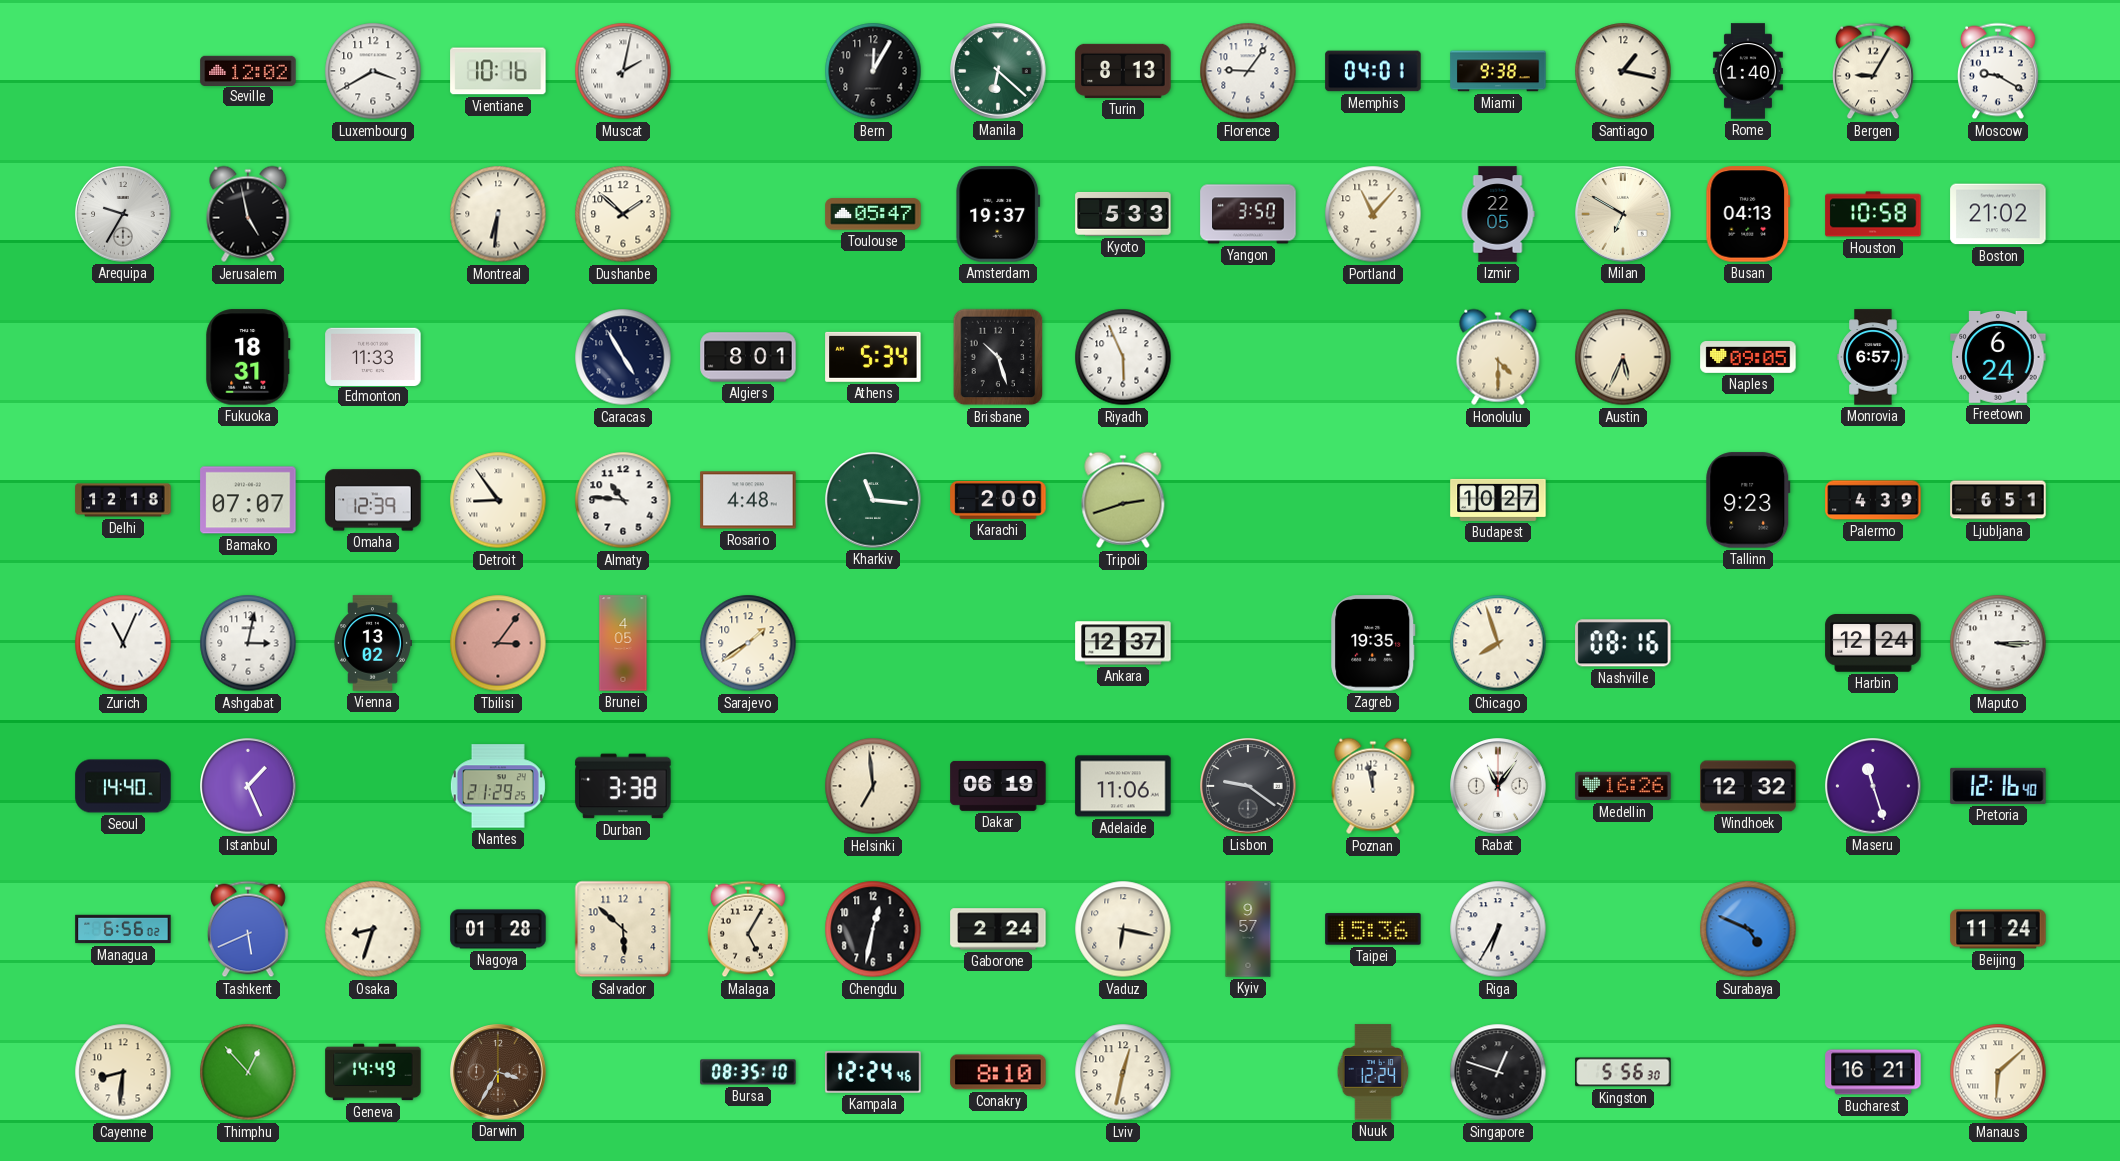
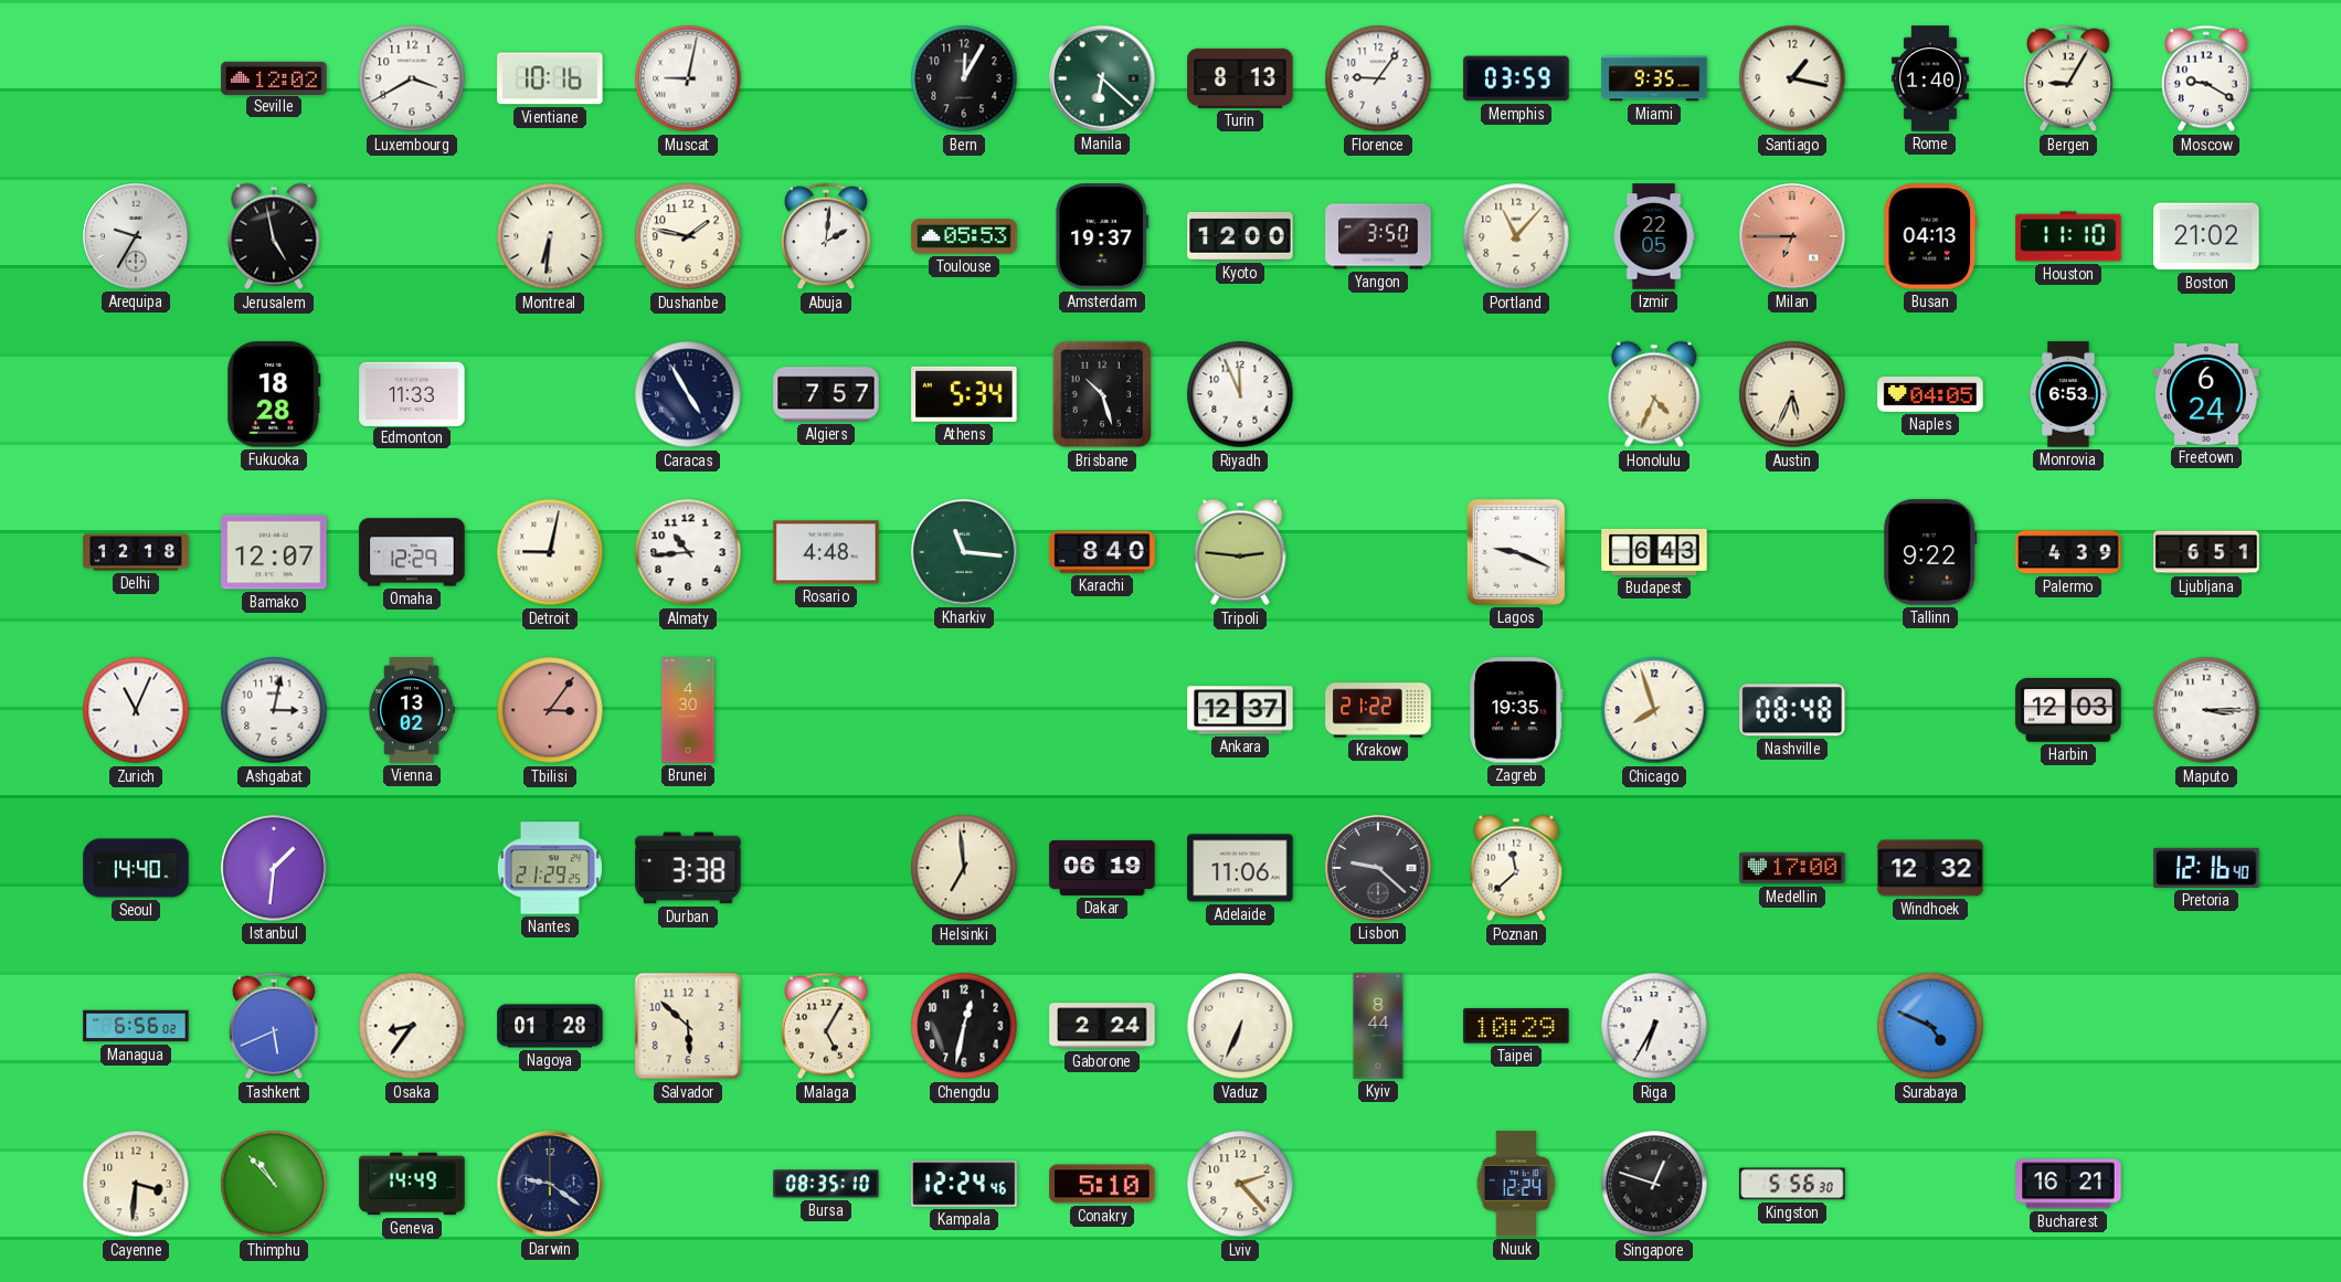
Muscat: 2:02 -> 9:02 (688, 78)
Memphis: 04:01 -> 03:59 (1516, 78)
Miami: 9:38 -> 9:35 (1654, 78)
Dushanbe: 1:52 -> 1:47 (688, 236)
Abuja: none -> 2:01 (827, 236)
Toulouse: 05:47 -> 05:53 (964, 236)
Kyoto: 5:33 -> 12:00 (1240, 236)
Milan: 6:50 -> 6:45 (1792, 236)
Milan dial: cream -> salmon (1792, 236)
Houston: 10:58 -> 11:10 (2068, 236)
Fukuoka: 18:31 -> 18:28 (274, 394)
Algiers: 8:01 -> 7:57 (826, 394)
Riyadh: 5:56 -> 11:56 (1240, 394)
Honolulu: 4:30 -> 4:34 (1654, 394)
Naples: 09:05 -> 04:05 (1930, 395)
Monrovia: 6:57 -> 6:53 (2068, 394)
Bamako: 07:07 -> 12:07 (274, 552)
Omaha: 12:39 -> 12:29 (412, 552)
Detroit: 8:54 -> 9:02 (550, 552)
Almaty: 10:46 -> 10:44 (688, 552)
Karachi: 2:00 -> 8:40 (1102, 552)
Tripoli: 2:42 -> 2:46 (1240, 552)
Lagos: none -> 9:19 (1516, 552)
Budapest: 10:27 -> 6:43 (1654, 552)
Tallinn: 9:23 -> 9:22 (1930, 552)
Brunei: 4:05 -> 4:30 (688, 710)
Sarajevo: 1:39 -> none (748, 643)
Krakow: none -> 21:22 (1378, 710)
Nashville: 08:16 -> 08:48 (1792, 710)
Harbin: 12:24 -> 12:03 (2068, 711)
Istanbul: 1:26 -> 1:31 (274, 868)
Lisbon: 9:21 -> 9:22 (1378, 868)
Poznan: 11:58 -> 11:38 (1516, 868)
Rabat: 11:06 -> none (1498, 786)
Medellin: 16:26 -> 17:00 (1792, 868)
Maseru: 11:27 -> none (1873, 786)
Osaka: 8:33 -> 8:36 (412, 1026)
Vaduz: 6:17 -> 6:34 (1240, 1026)
Kyiv: 9:57 -> 8:44 (1378, 1026)
Taipei: 15:36 -> 10:29 (1516, 1026)
Beijing: 11:24 -> none (1998, 929)
Cayenne: 8:31 -> 3:31 (136, 1184)
Thimphu: 12:53 -> 10:53 (274, 1184)
Darwin: 3:35 -> 9:21 (550, 1184)
Darwin dial: brown -> navy (550, 1184)
Conakry: 8:10 -> 5:10 (1102, 1184)
Lviv: 12:32 -> 2:23 (1240, 1184)
Manaus: 6:08 -> none (1998, 1072)
